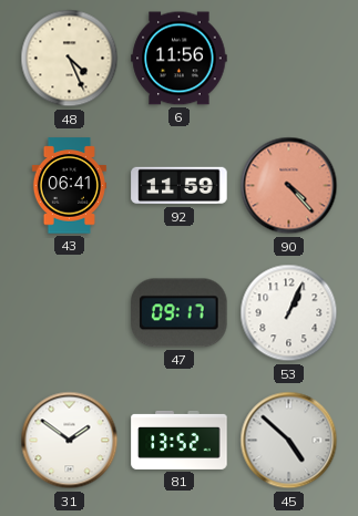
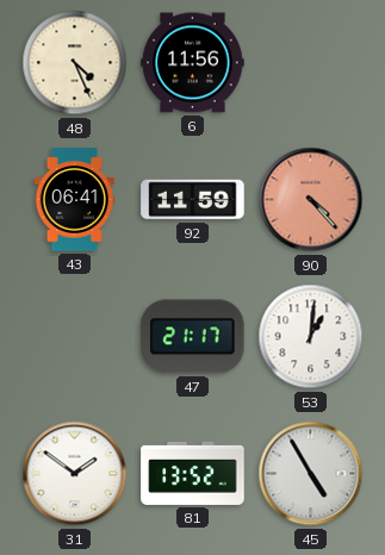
47: 09:17 -> 21:17 (193, 337)
53: 1:04 -> 1:01 (311, 337)
45: 4:52 -> 4:55 (311, 474)
